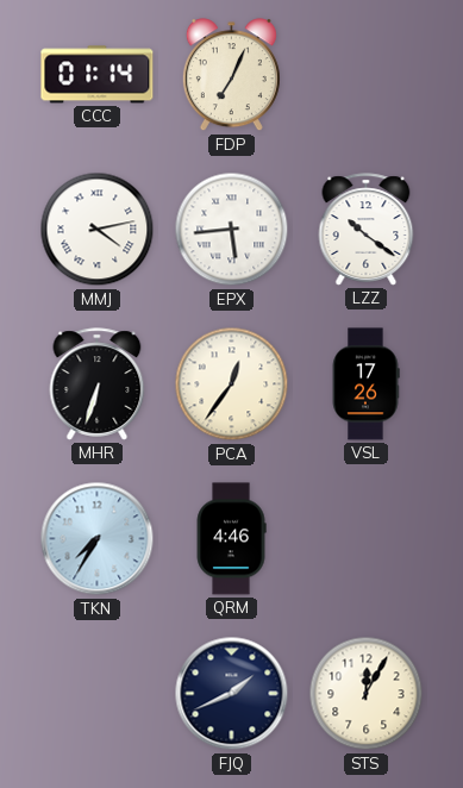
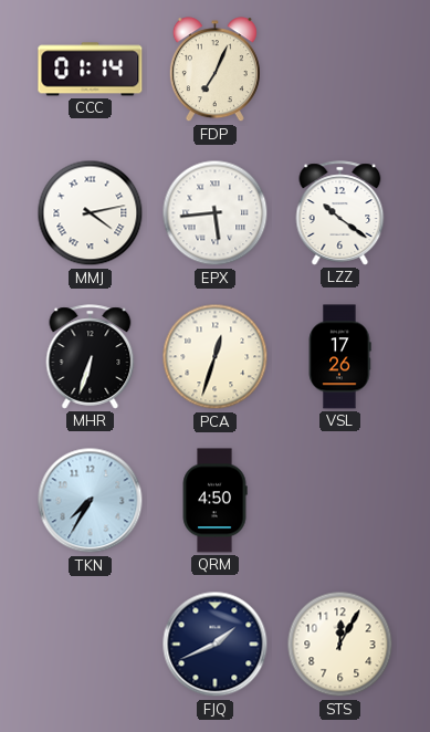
PCA: 12:36 -> 12:33 (216, 357)
QRM: 4:46 -> 4:50 (214, 501)
